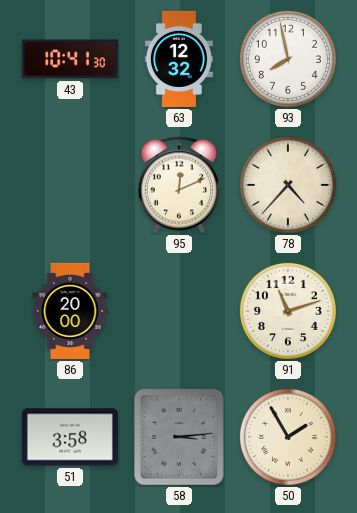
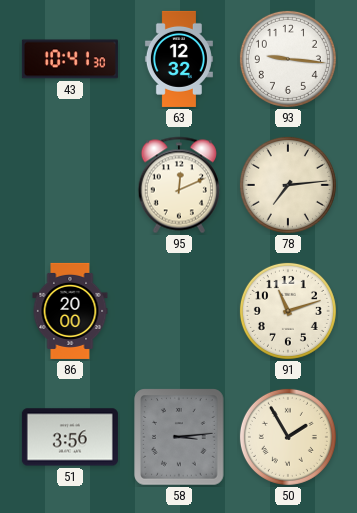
93: 7:58 -> 9:16 (288, 59)
78: 4:37 -> 7:14 (288, 185)
51: 3:58 -> 3:56 (70, 437)
